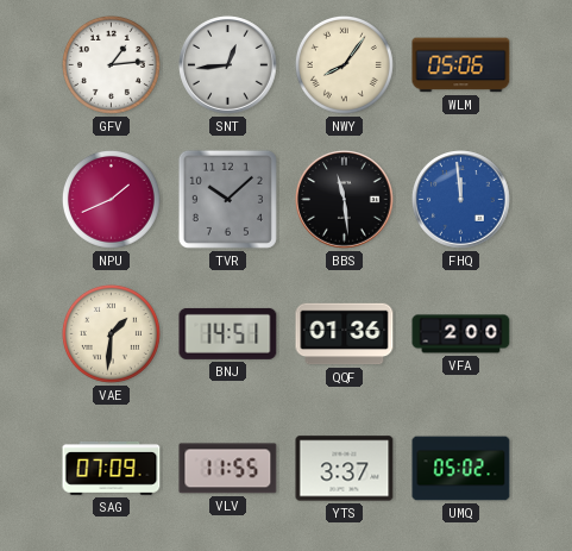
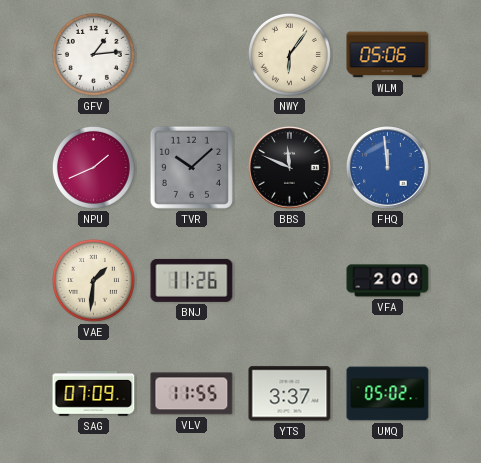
SNT: 12:44 -> none (228, 65)
NWY: 8:06 -> 6:06 (289, 54)
BBS: 11:29 -> 11:49 (290, 168)
BNJ: 14:51 -> 11:26 (192, 280)
QQF: 01:36 -> none (345, 334)
